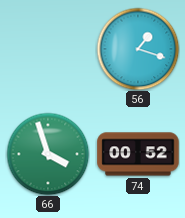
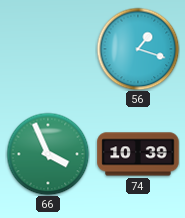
66: 3:57 -> 3:56 (48, 154)
74: 00:52 -> 10:39 (138, 154)
